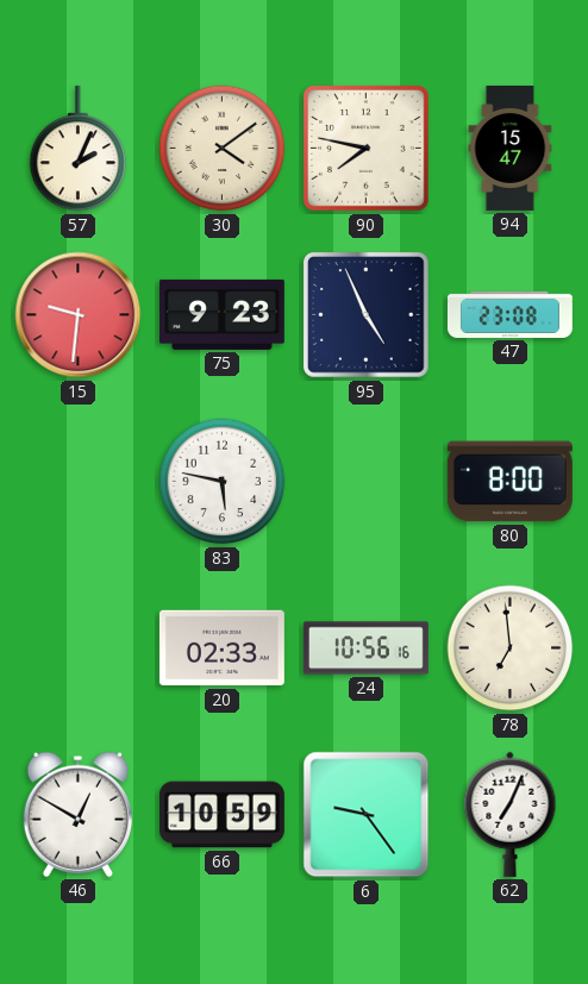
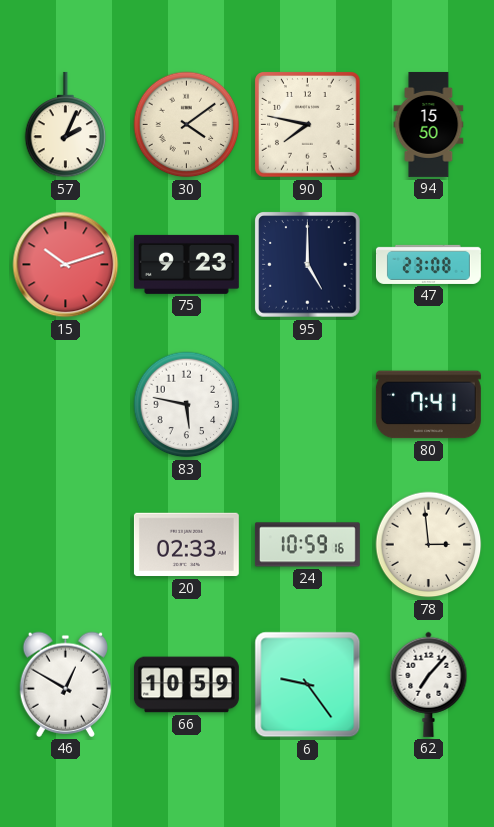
94: 15:47 -> 15:50 (429, 124)
15: 9:31 -> 10:12 (66, 265)
95: 4:56 -> 5:00 (308, 265)
80: 8:00 -> 7:41 (428, 405)
24: 10:56 -> 10:59 (307, 545)
78: 6:59 -> 2:59 (429, 545)
62: 7:04 -> 7:07 (429, 684)
